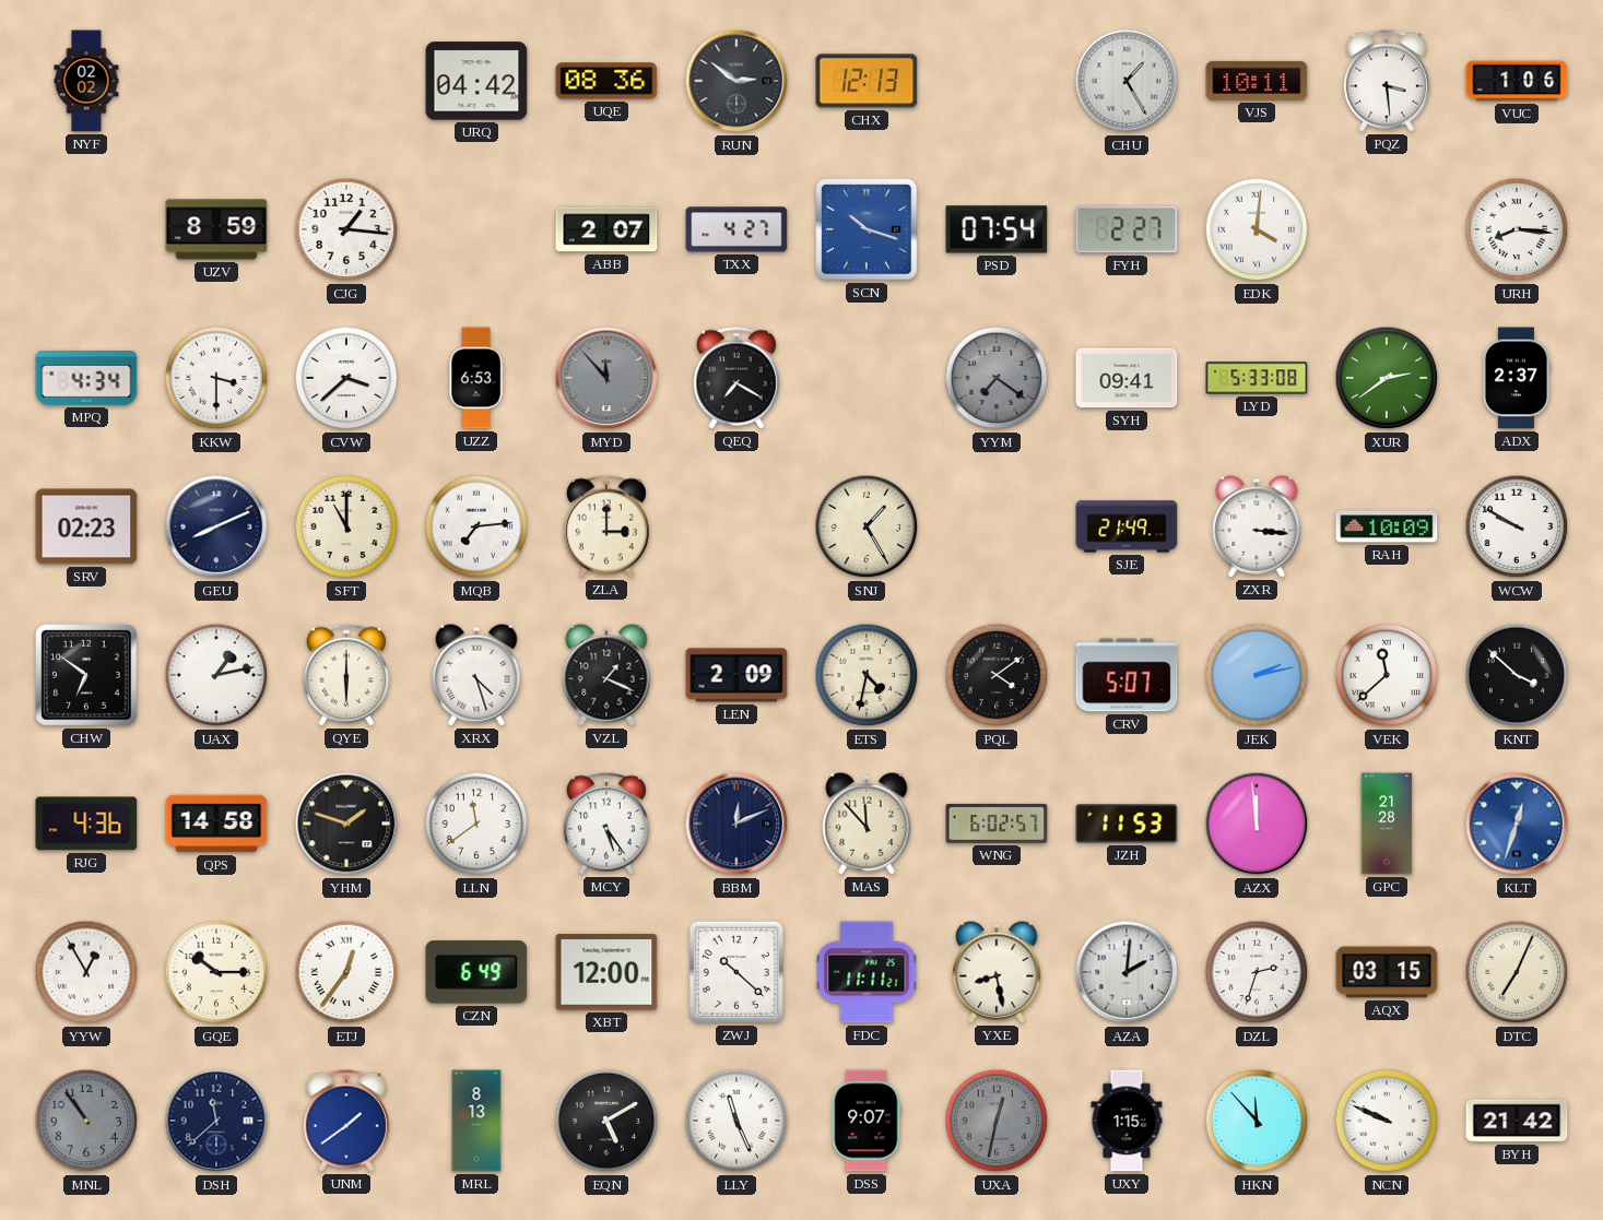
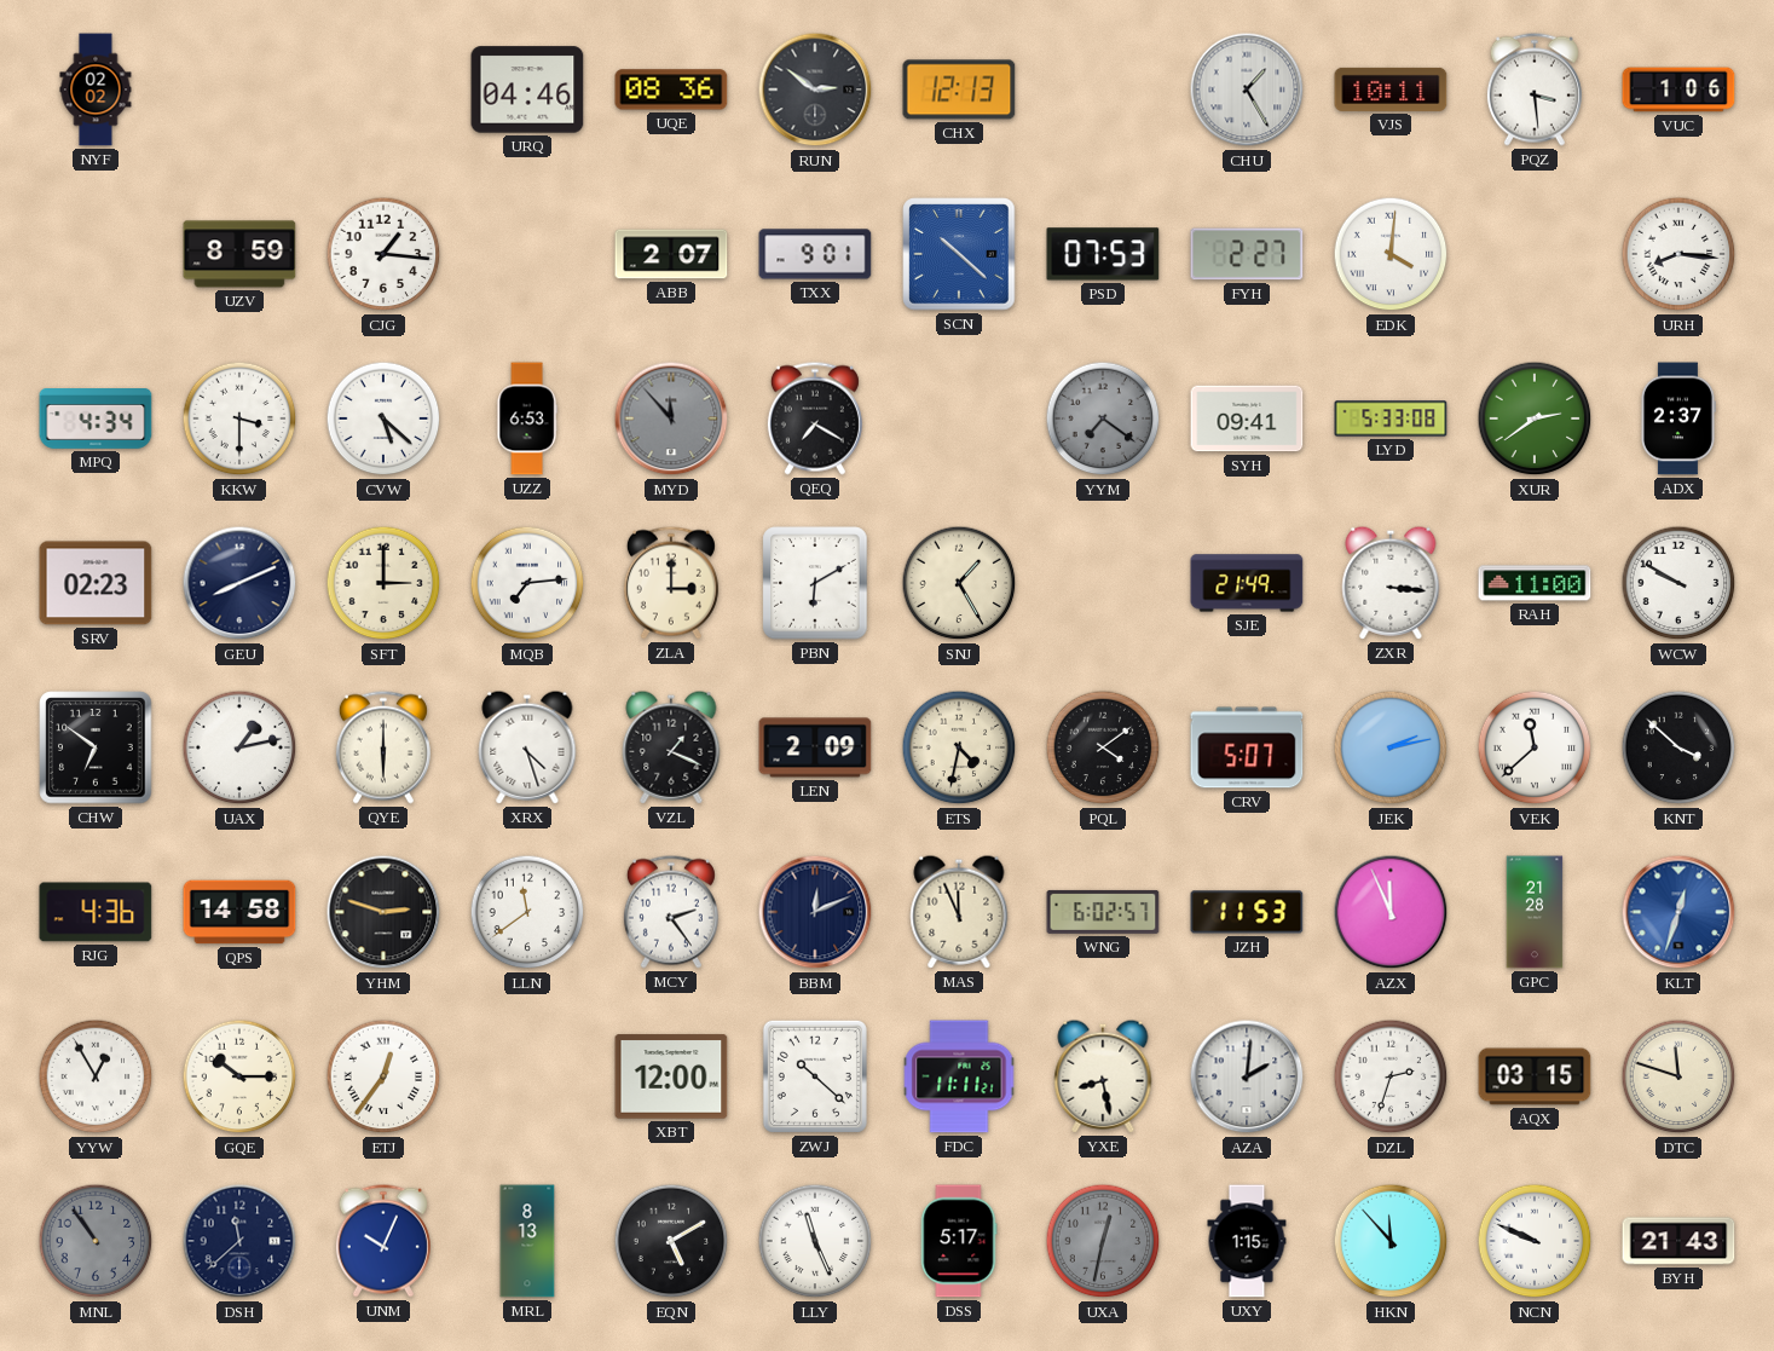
URQ: 04:42 -> 04:46 (527, 90)
TXX: 4:27 -> 9:01 (815, 254)
SCN: 10:18 -> 10:22 (959, 254)
PSD: 07:54 -> 07:53 (1103, 254)
CVW: 3:38 -> 5:22 (383, 418)
SFT: 11:00 -> 3:00 (383, 583)
PBN: none -> 6:10 (815, 583)
RAH: 10:09 -> 11:00 (1535, 583)
YHM: 1:48 -> 2:48 (383, 912)
MCY: 5:24 -> 2:24 (671, 912)
MAS: 11:53 -> 11:56 (959, 912)
AZX: 11:59 -> 11:56 (1391, 912)
CZN: 6:49 -> none (476, 972)
DTC: 7:04 -> 11:48 (1678, 1076)
UNM: 1:39 -> 10:04 (383, 1241)
DSS: 9:07 -> 5:17 (959, 1241)
BYH: 21:42 -> 21:43 (1678, 1241)
